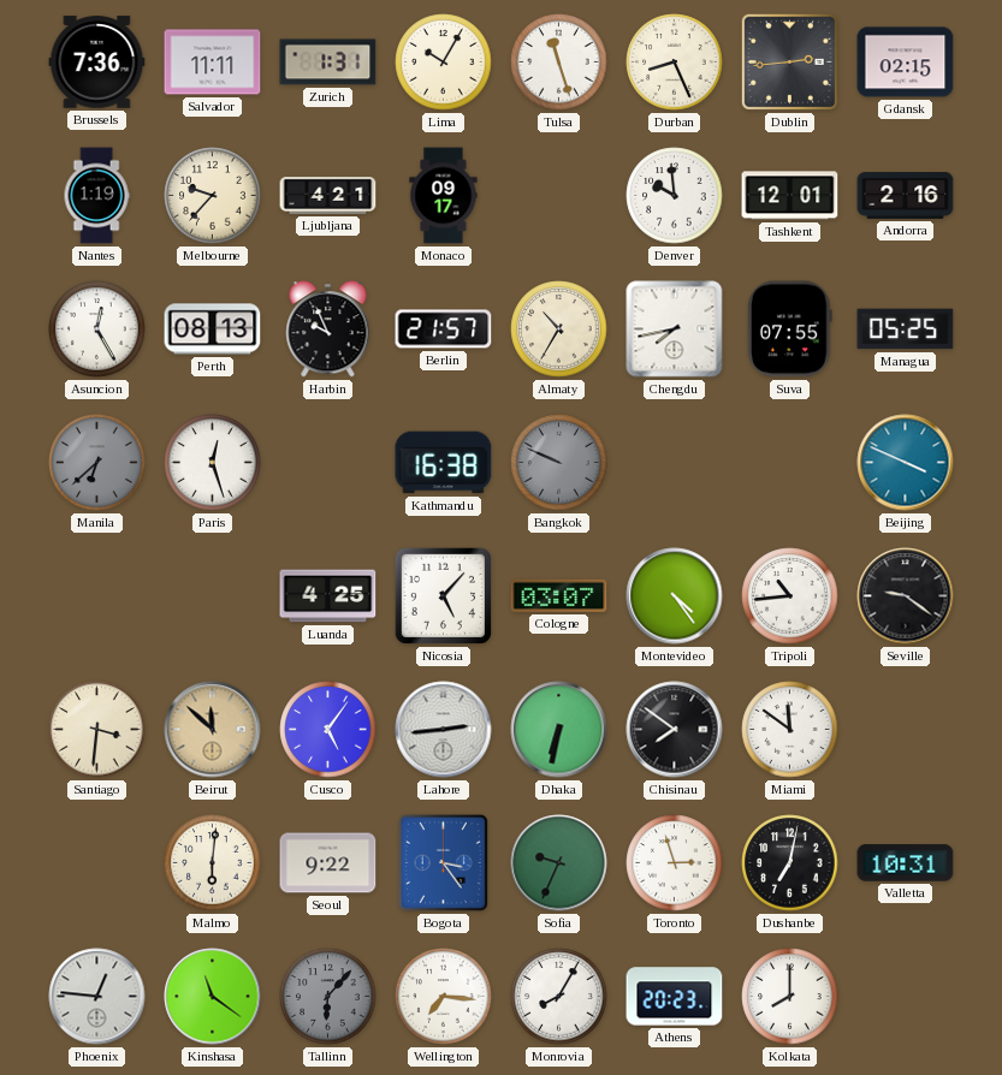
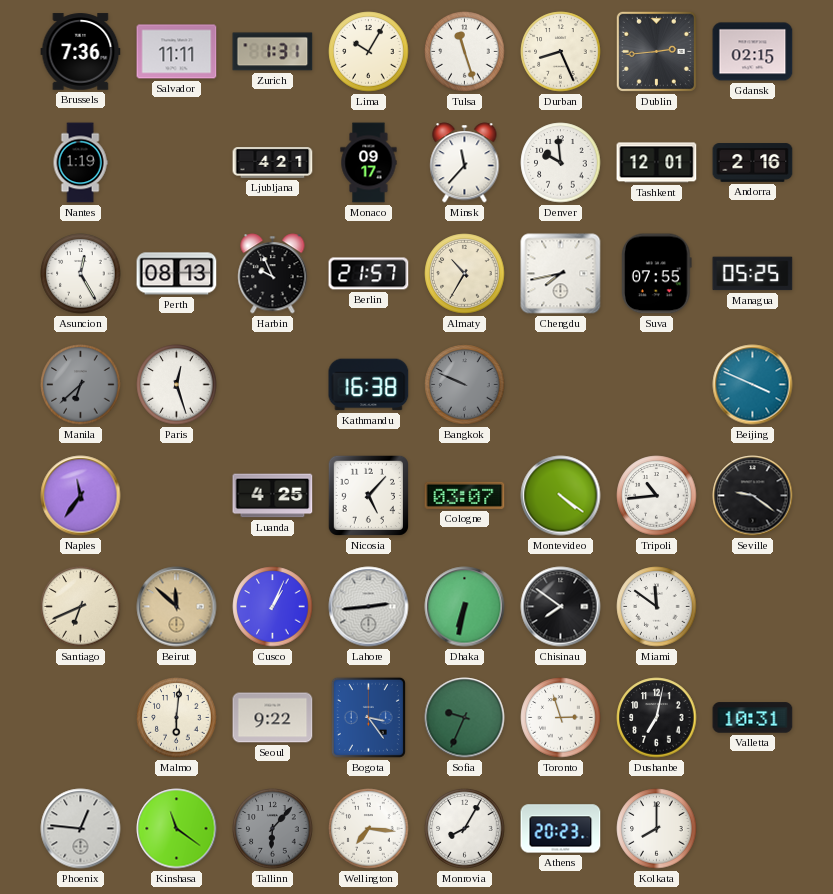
Melbourne: 9:37 -> none (213, 196)
Minsk: none -> 11:37 (465, 163)
Naples: none -> 11:36 (81, 496)
Montevideo: 4:24 -> 4:21 (561, 496)
Santiago: 3:31 -> 6:41 (81, 607)
Cusco: 5:06 -> 1:04 (273, 607)
